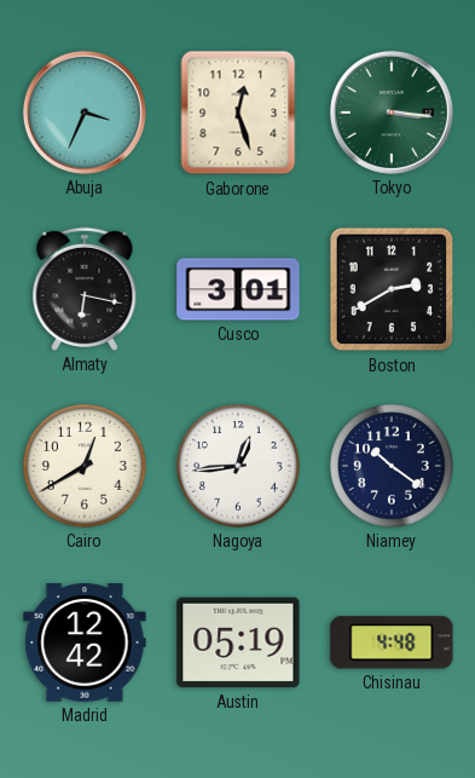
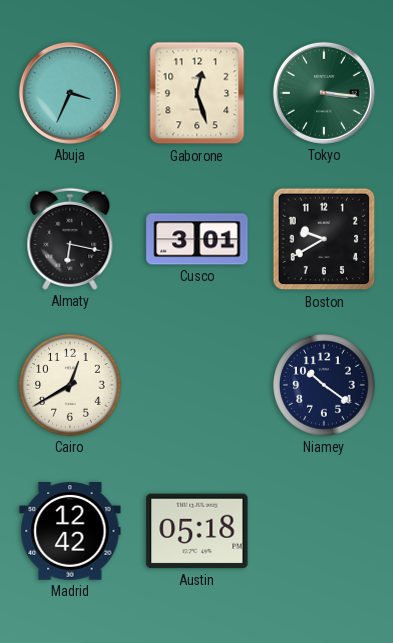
Boston: 2:40 -> 9:40 (324, 239)
Nagoya: 12:44 -> none (238, 466)
Austin: 05:19 -> 05:18 (197, 531)
Chisinau: 4:48 -> none (392, 642)
